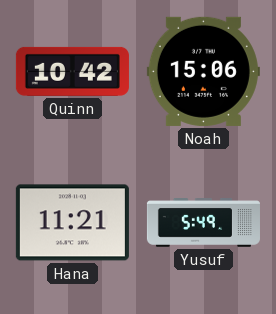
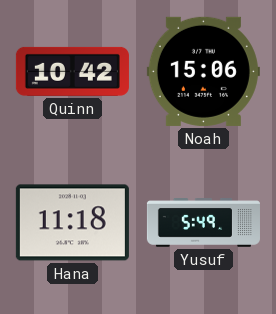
Hana: 11:21 -> 11:18 (72, 223)
